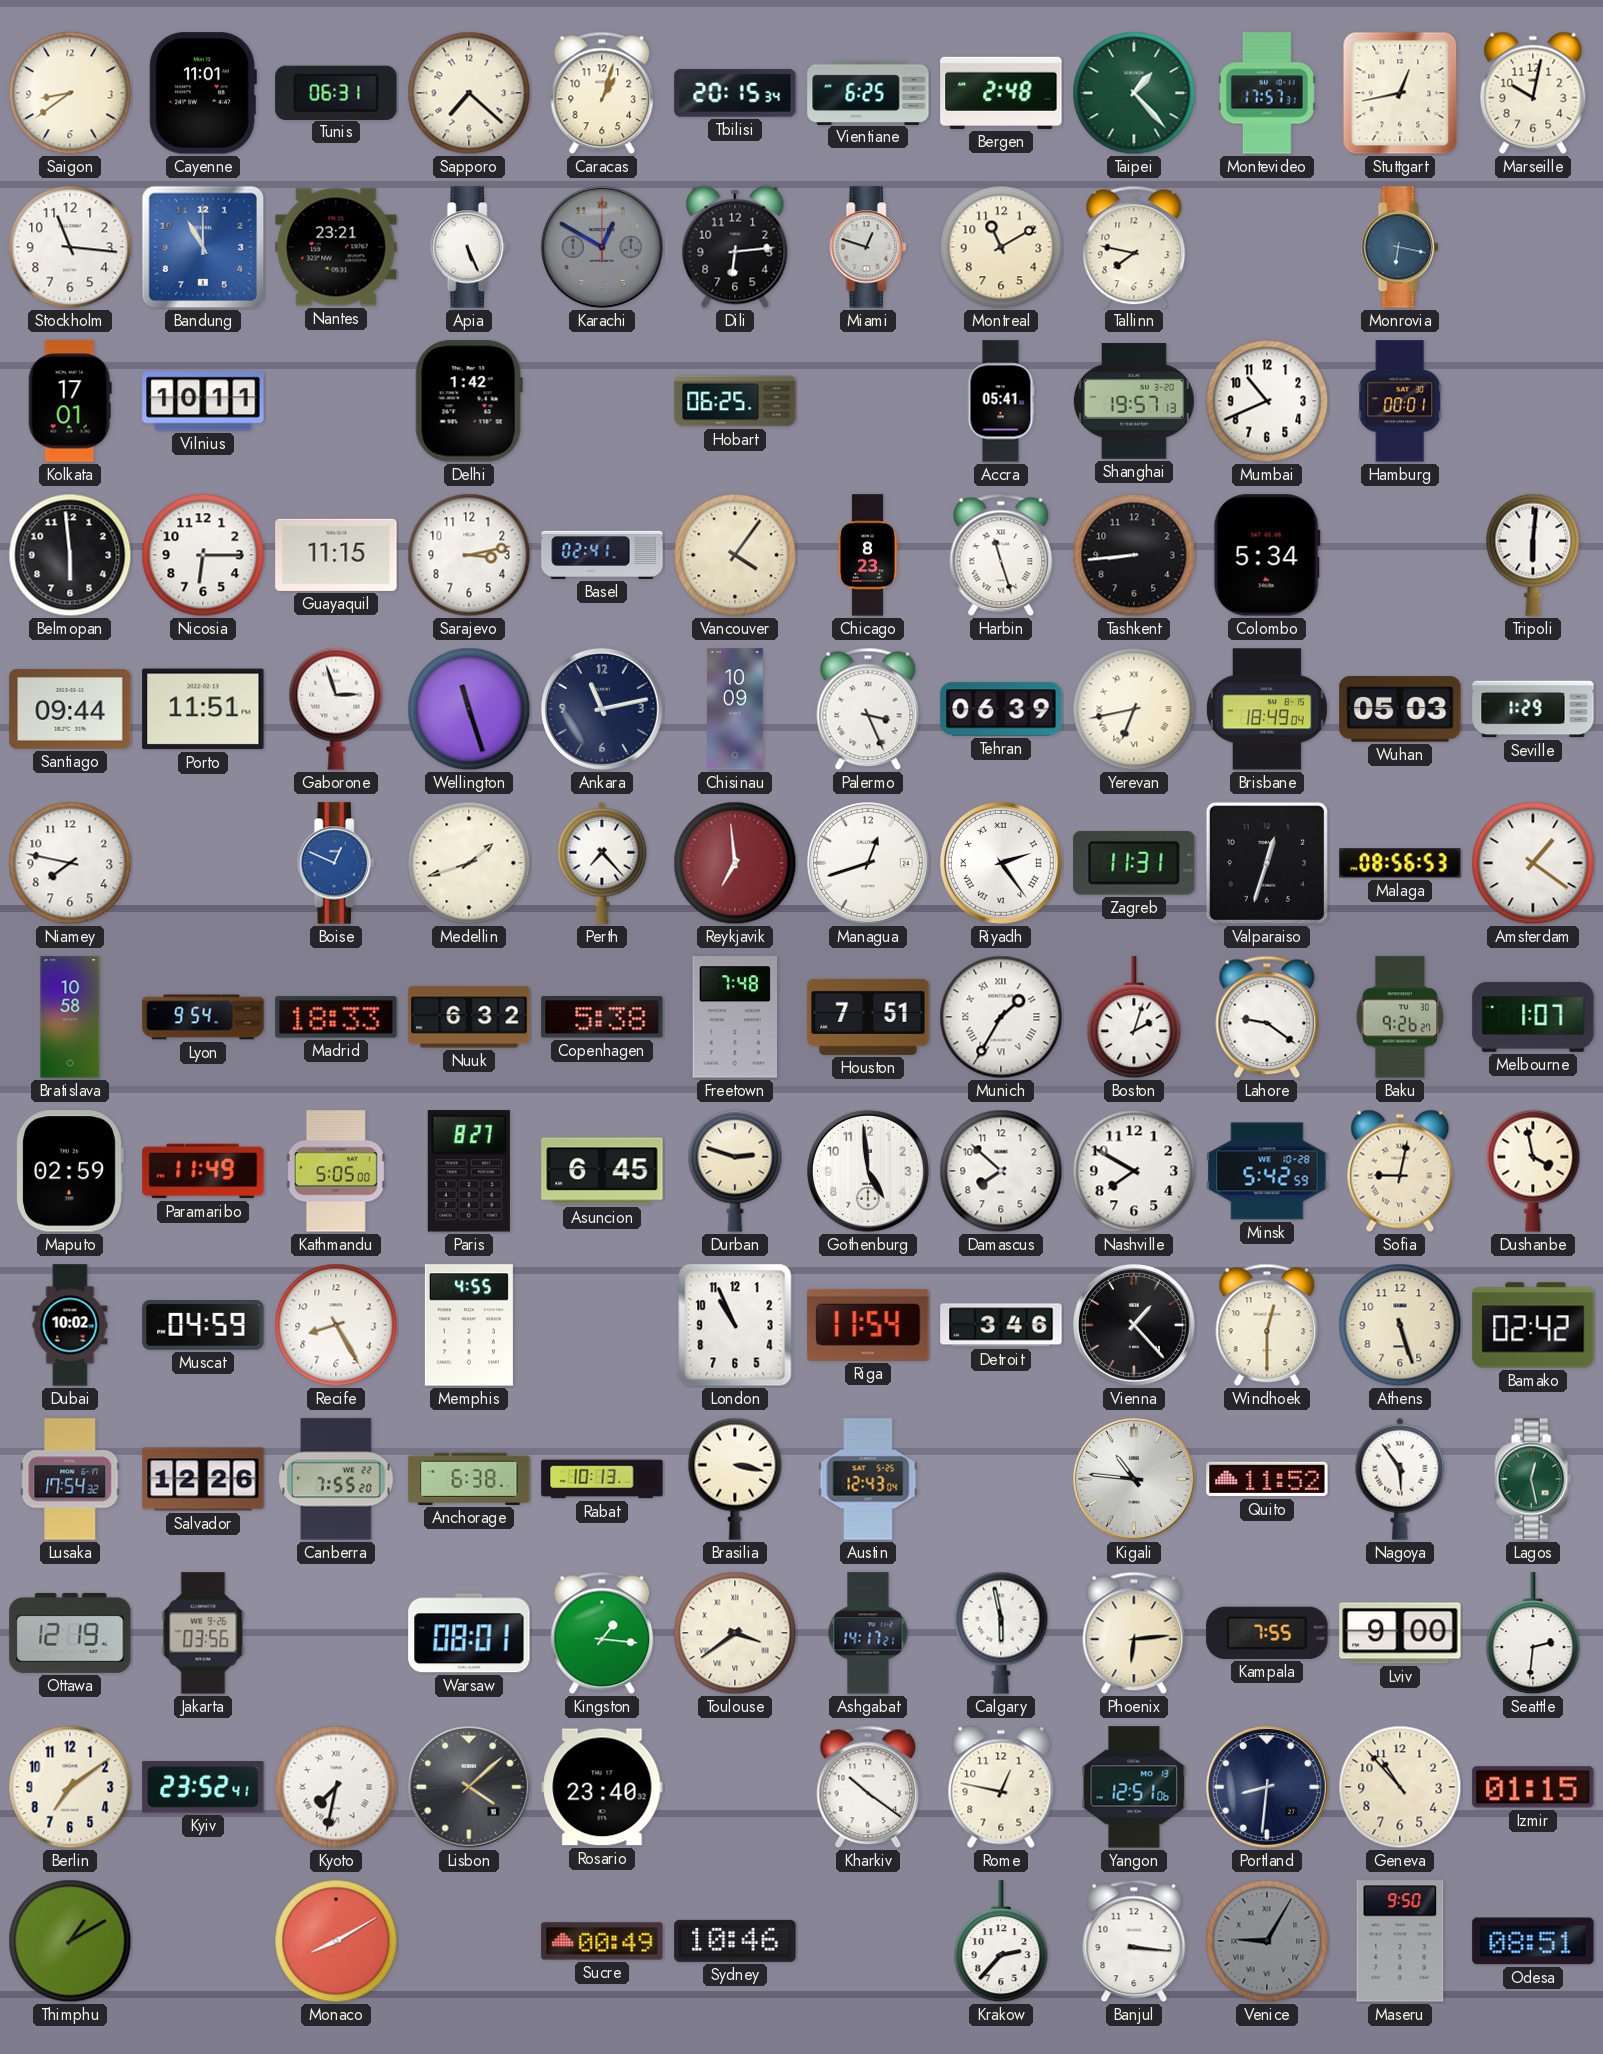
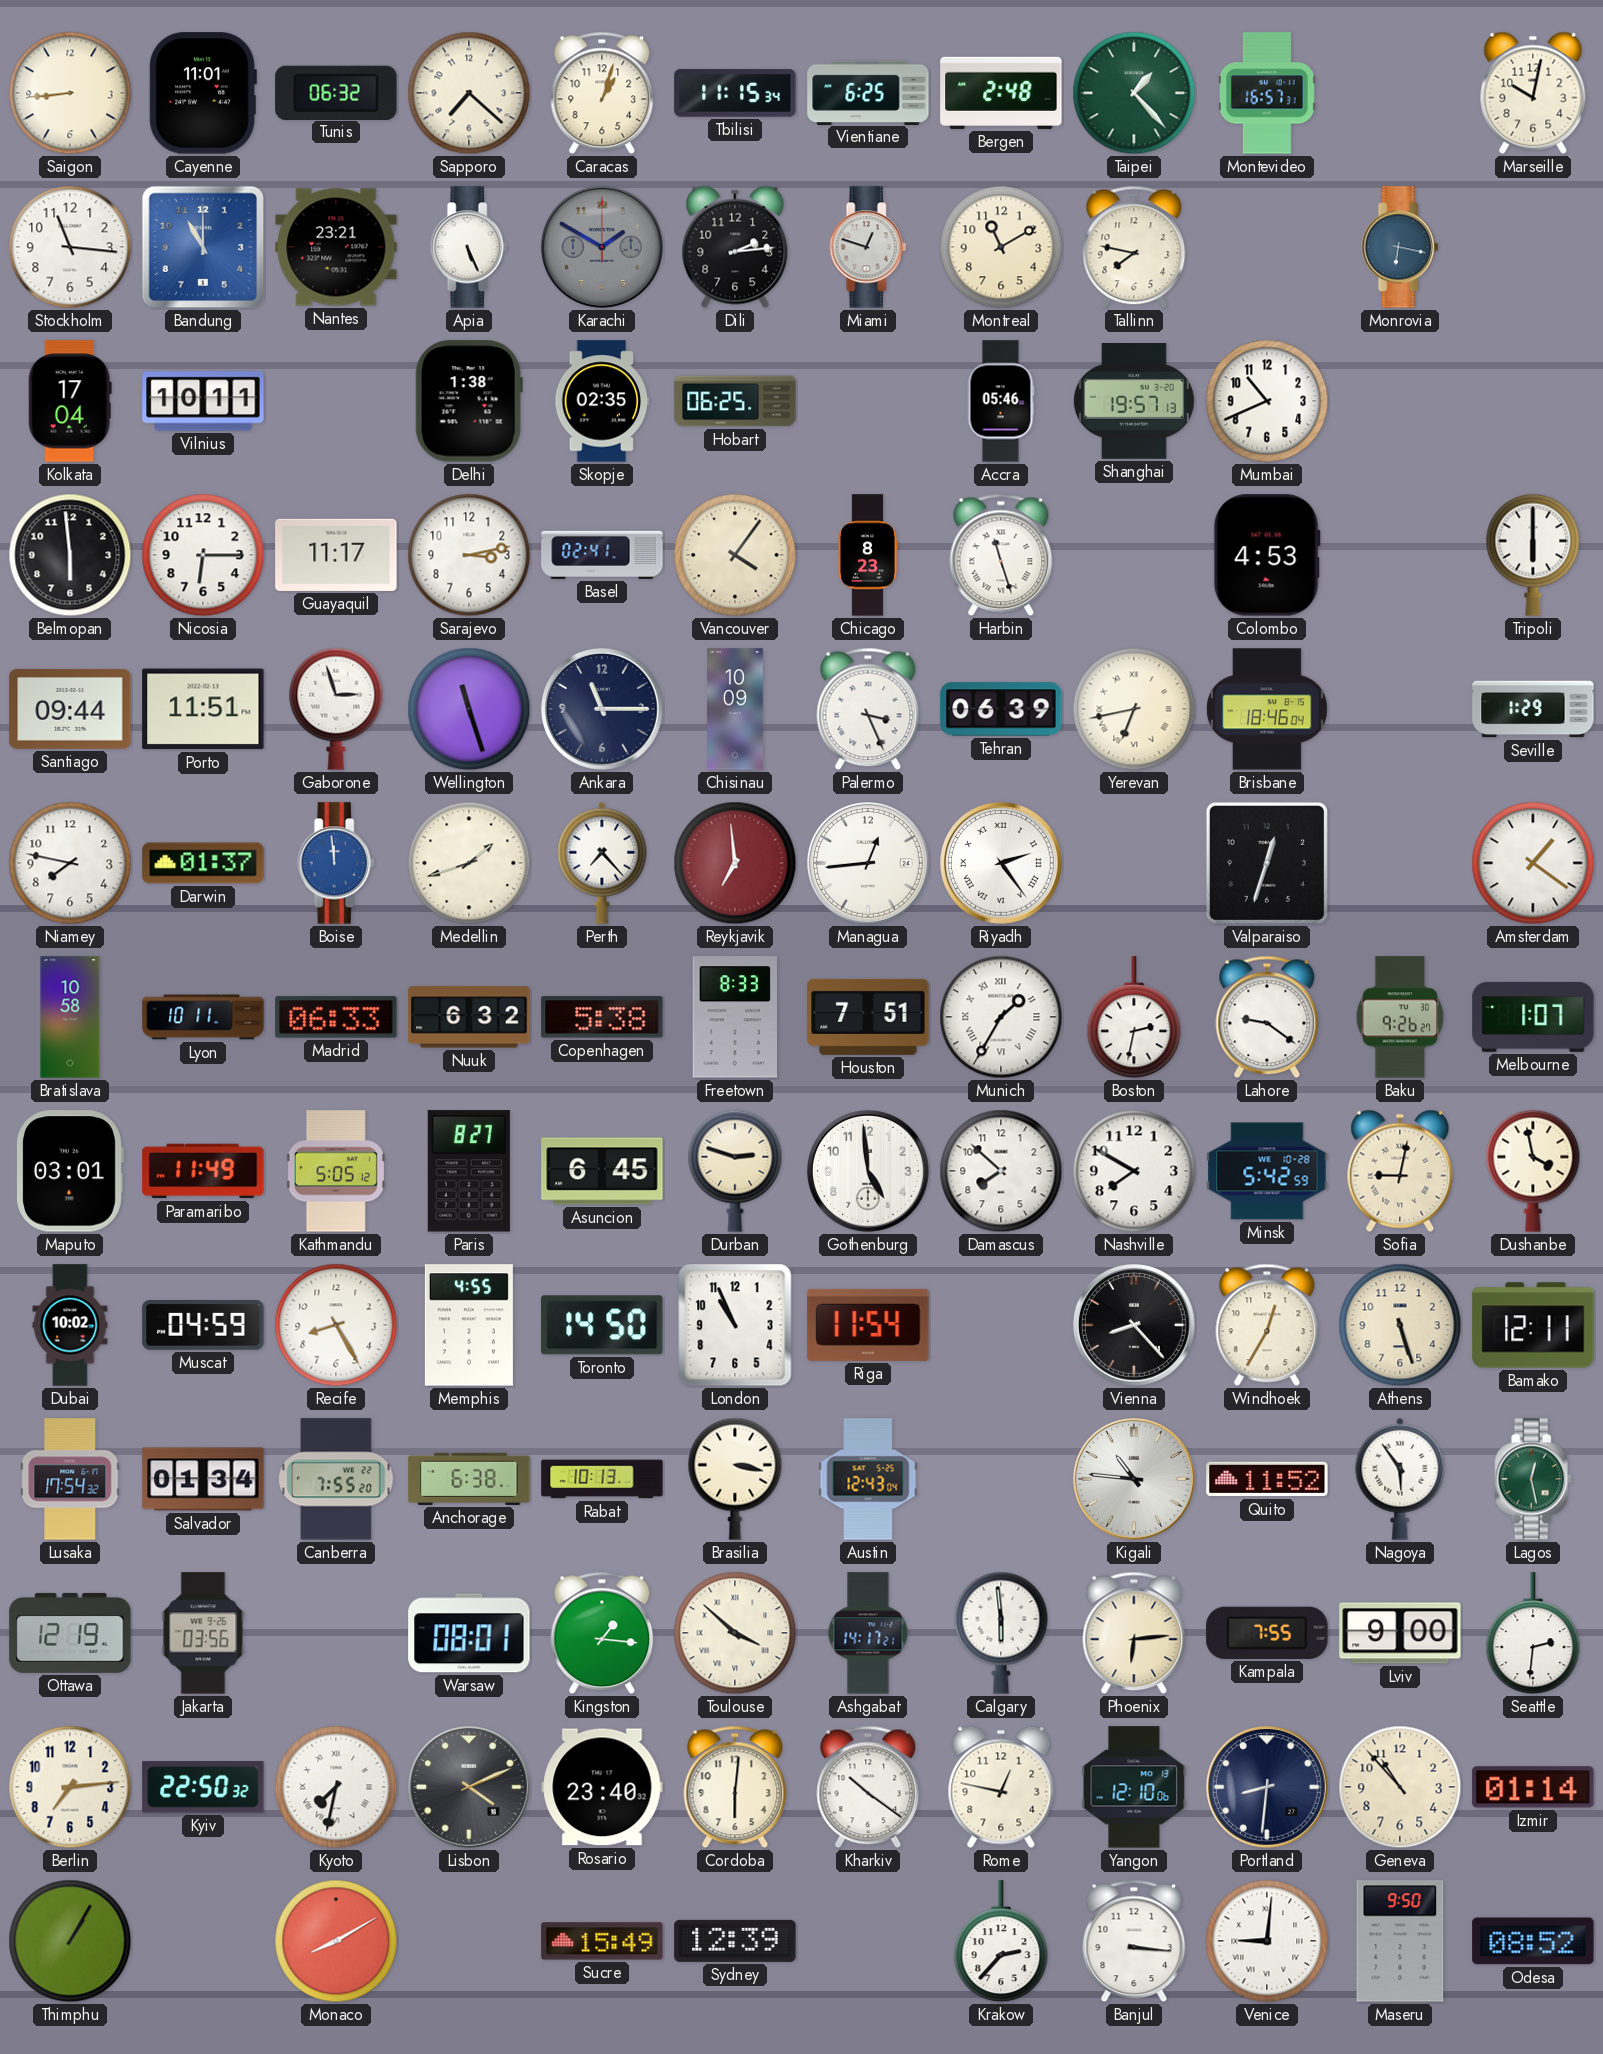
Saigon: 8:39 -> 8:44 (70, 93)
Tunis: 06:31 -> 06:32 (336, 92)
Tbilisi: 20:15 -> 11:15 (735, 93)
Montevideo: 17:57 -> 16:57 (1267, 93)
Stuttgart: 12:43 -> none (1400, 93)
Karachi: 12:50 -> 1:50 (603, 248)
Dili: 6:14 -> 2:14 (735, 247)
Kolkata: 17:01 -> 17:04 (70, 401)
Delhi: 1:42 -> 1:38 (469, 401)
Skopje: none -> 02:35 (602, 401)
Accra: 05:41 -> 05:46 (1001, 401)
Hamburg: 00:01 -> none (1400, 401)
Guayaquil: 11:15 -> 11:17 (336, 555)
Tashkent: 8:44 -> none (1134, 555)
Colombo: 5:34 -> 4:53 (1267, 555)
Tripoli: 6:01 -> 6:00 (1533, 555)
Ankara: 11:13 -> 11:15 (603, 710)
Brisbane: 18:49 -> 18:46 (1267, 709)
Wuhan: 05:03 -> none (1400, 709)
Darwin: none -> 01:37 (203, 863)
Boise: 12:49 -> 11:59 (336, 863)
Managua: 12:42 -> 12:44 (869, 864)
Zagreb: 11:31 -> none (1134, 863)
Malaga: 08:56 -> none (1400, 863)
Lyon: 9:54 -> 10:11 (203, 1017)
Madrid: 18:33 -> 06:33 (336, 1017)
Freetown: 7:48 -> 8:33 (735, 1017)
Boston: 2:03 -> 2:32 (1134, 1018)
Maputo: 02:59 -> 03:01 (70, 1171)
Kathmandu: 5:05:00 -> 5:05:12 (336, 1171)
Toronto: none -> 14:50 (602, 1325)
Detroit: 3:46 -> none (1001, 1325)
Vienna: 1:23 -> 8:23 (1135, 1326)
Windhoek: 12:30 -> 12:35 (1267, 1325)
Bamako: 02:42 -> 12:11 (1533, 1325)
Salvador: 12:26 -> 01:34 (203, 1479)
Toulouse: 3:39 -> 3:52 (735, 1633)
Calgary: 5:58 -> 5:59 (1001, 1633)
Berlin: 7:09 -> 7:14 (70, 1787)
Kyiv: 23:52 -> 22:50 (203, 1787)
Lisbon: 4:08 -> 4:11 (470, 1788)
Cordoba: none -> 6:01 (735, 1787)
Yangon: 12:51 -> 12:10 (1134, 1787)
Izmir: 01:15 -> 01:14 (1533, 1787)
Thimphu: 1:10 -> 1:05 (70, 1941)
Sucre: 00:49 -> 15:49 (602, 1941)
Sydney: 10:46 -> 12:39 (735, 1941)
Venice: 9:05 -> 9:01 (1267, 1941)
Venice dial: grey -> white (1267, 1941)
Odesa: 08:51 -> 08:52 (1533, 1941)
